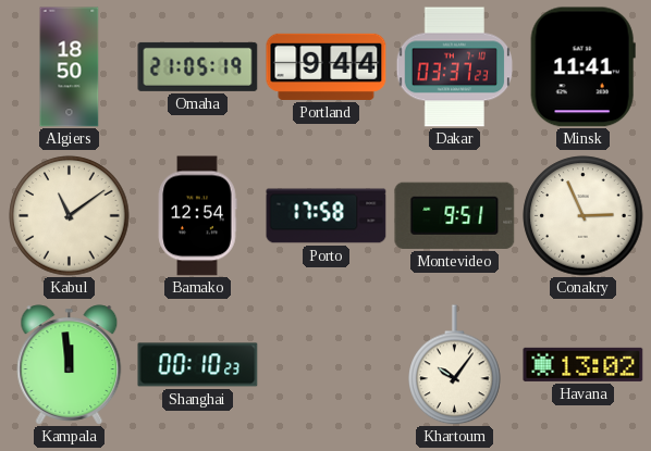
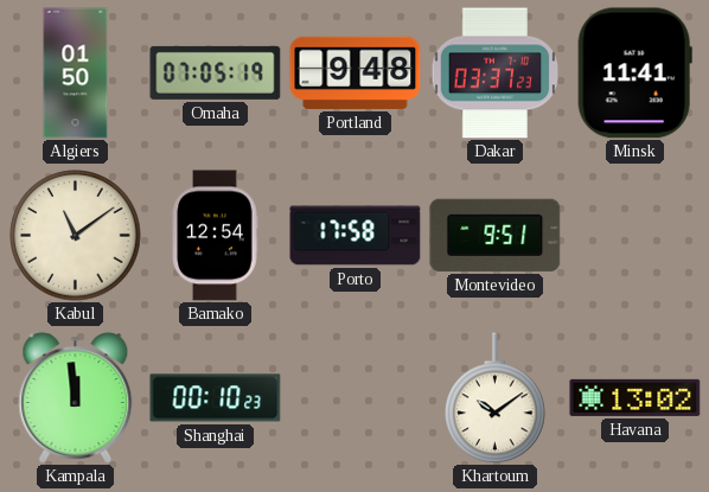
Algiers: 18:50 -> 01:50 (76, 74)
Omaha: 21:05 -> 07:05 (216, 72)
Portland: 9:44 -> 9:48 (356, 72)
Conakry: 2:56 -> none (584, 216)
Khartoum: 10:06 -> 10:09 (496, 398)
